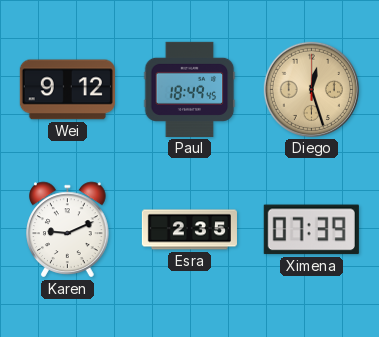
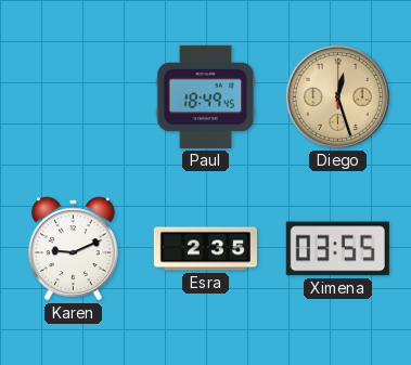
Wei: 9:12 -> none (67, 90)
Ximena: 07:39 -> 03:55 (337, 249)
